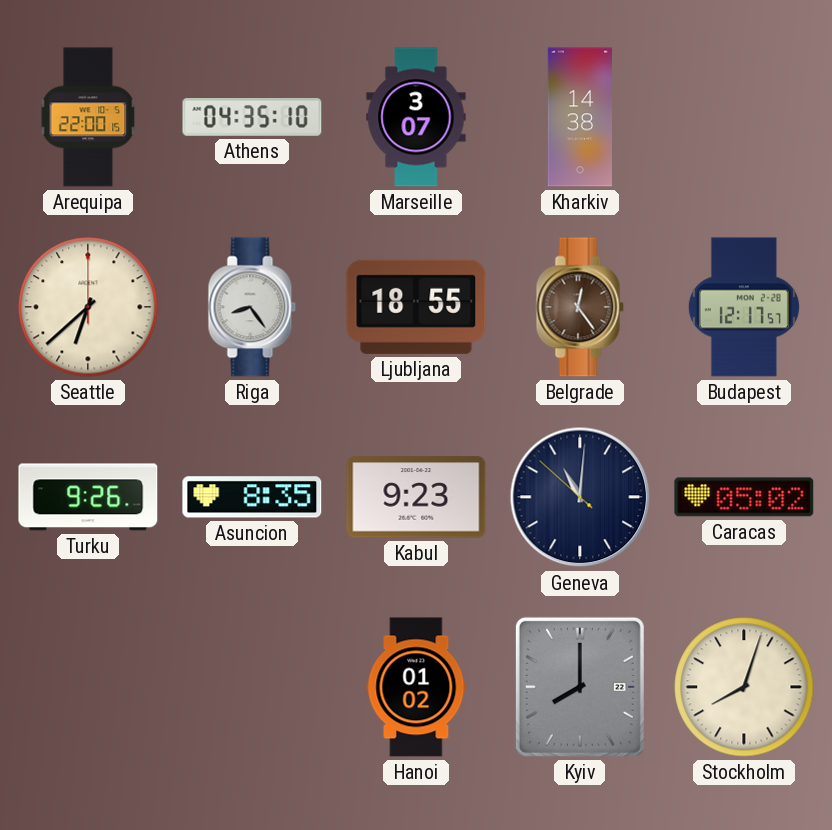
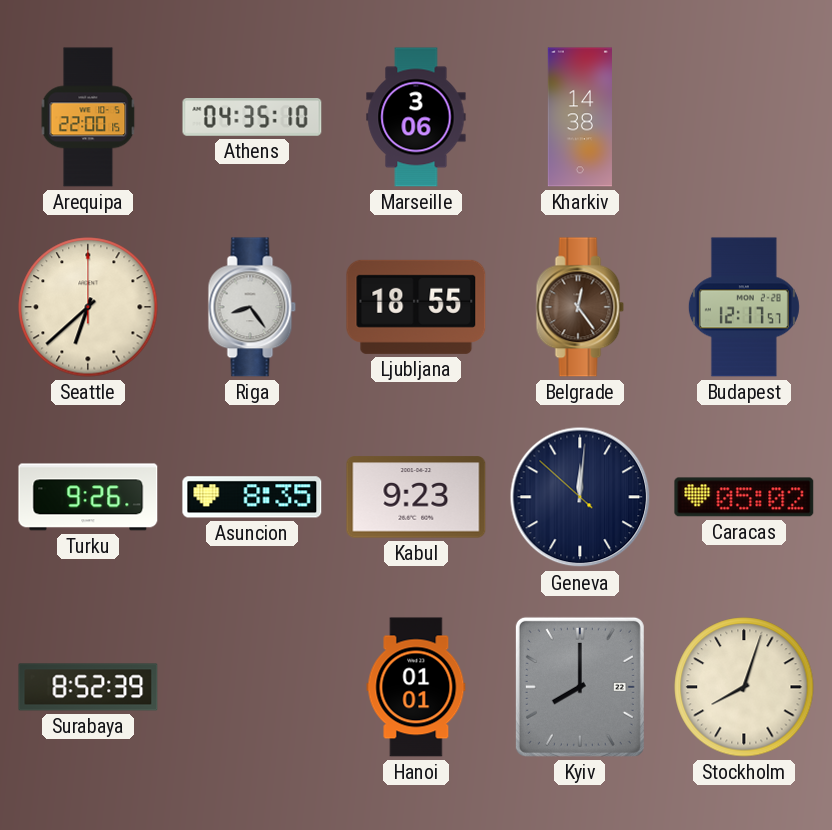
Marseille: 3:07 -> 3:06 (416, 117)
Geneva: 11:00 -> 12:00 (580, 497)
Surabaya: none -> 8:52 (88, 687)
Hanoi: 01:02 -> 01:01 (416, 687)
